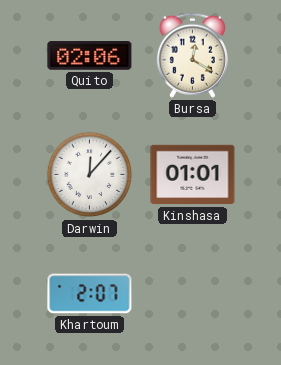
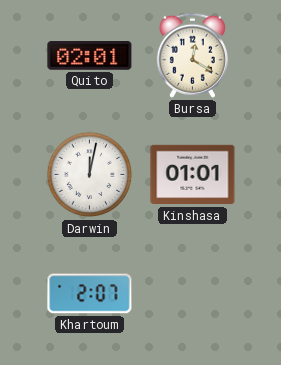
Quito: 02:06 -> 02:01 (90, 56)
Darwin: 12:07 -> 12:02 (90, 175)
